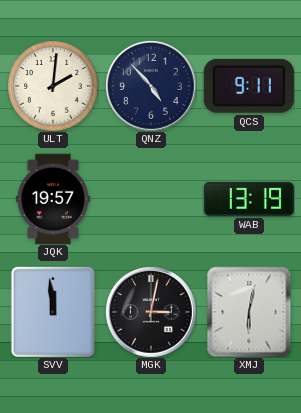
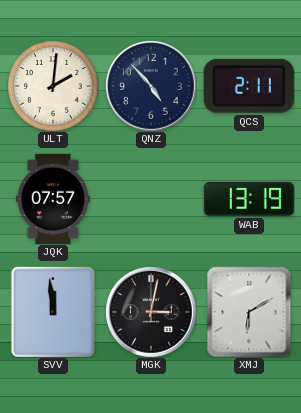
QCS: 9:11 -> 2:11 (249, 86)
JQK: 19:57 -> 07:57 (53, 199)
XMJ: 6:02 -> 6:10 (249, 312)
